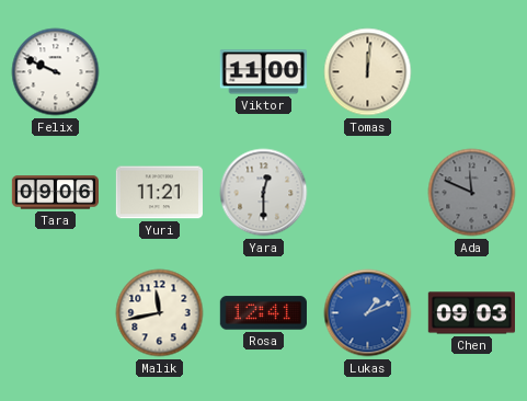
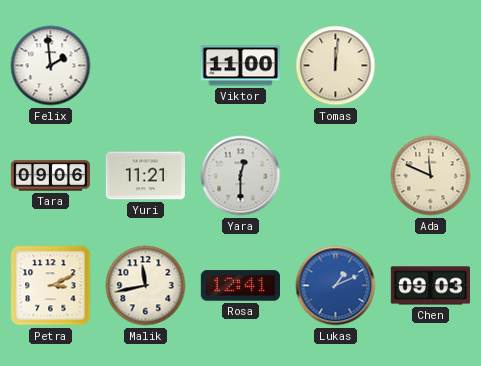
Felix: 9:49 -> 1:59 (51, 66)
Ada dial: grey -> cream (431, 176)
Petra: none -> 3:11 (51, 286)
